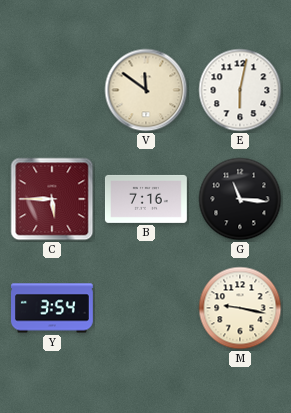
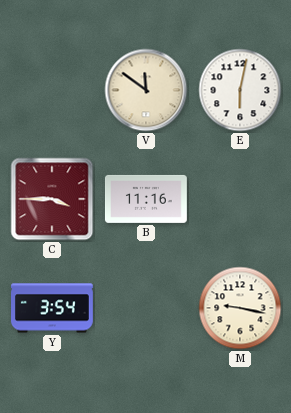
C: 5:45 -> 3:45 (52, 199)
B: 7:16 -> 11:16 (146, 199)
G: 11:16 -> none (240, 199)
